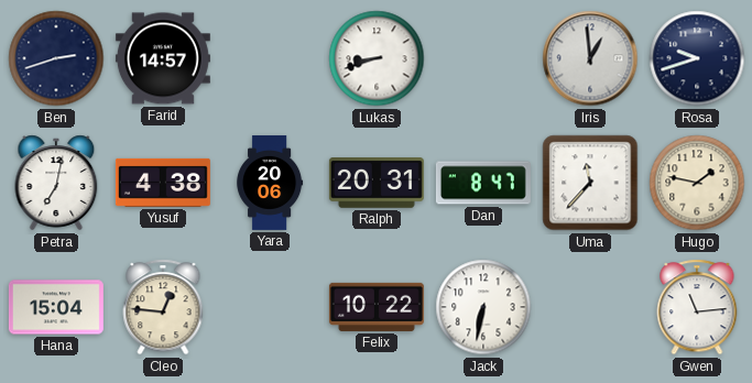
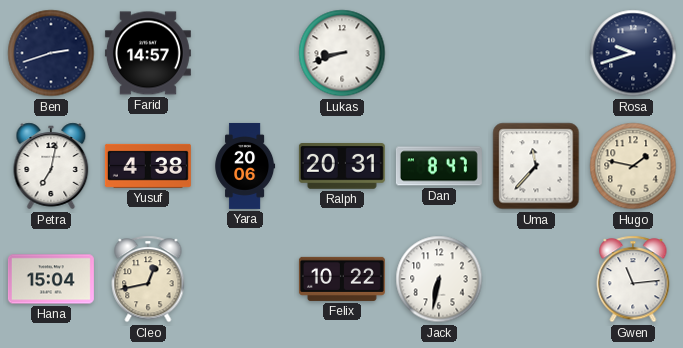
Iris: 12:59 -> none (590, 58)
Cleo: 12:46 -> 12:43 (148, 279)
